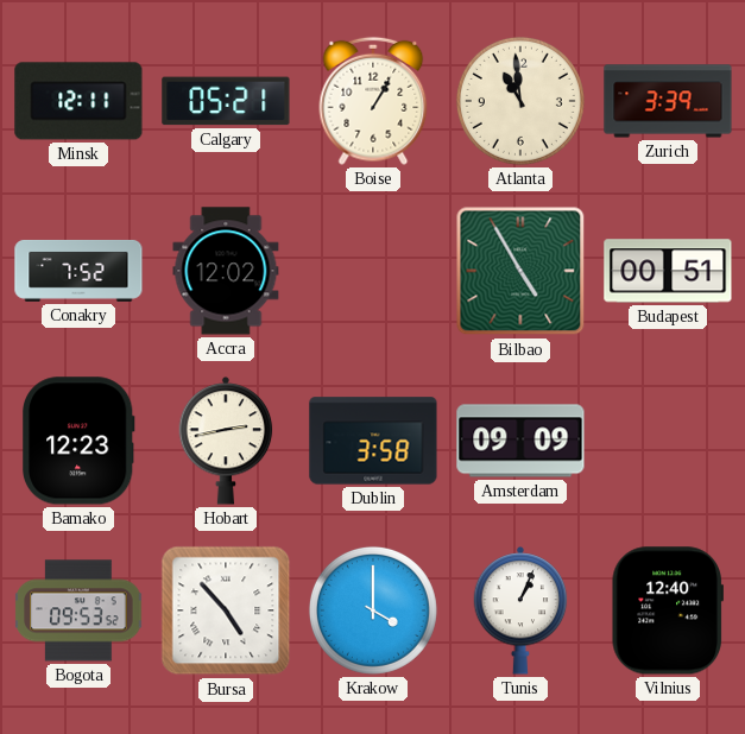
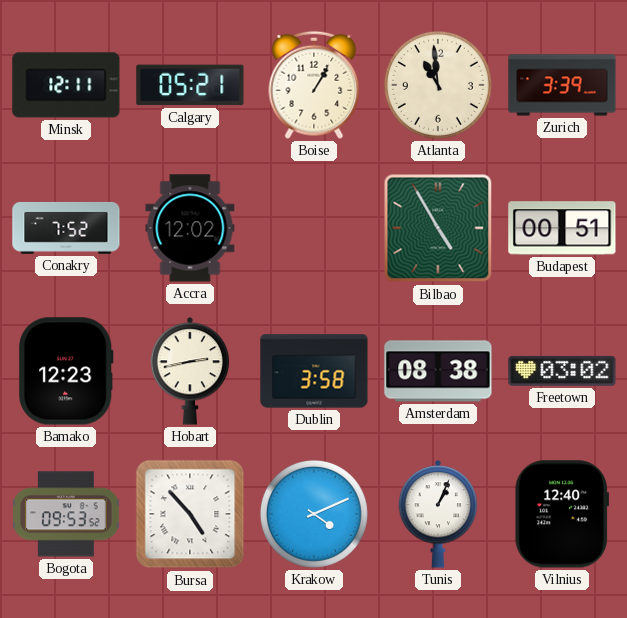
Amsterdam: 09:09 -> 08:38 (438, 371)
Freetown: none -> 03:02 (562, 371)
Krakow: 4:00 -> 4:11 (314, 514)
